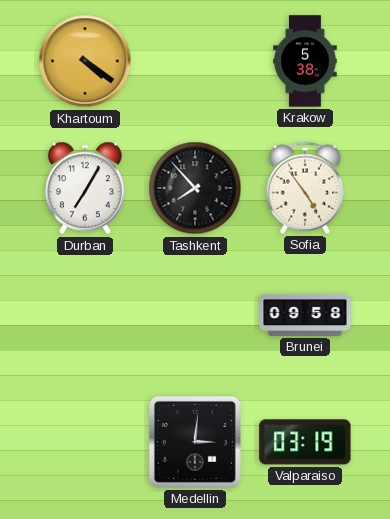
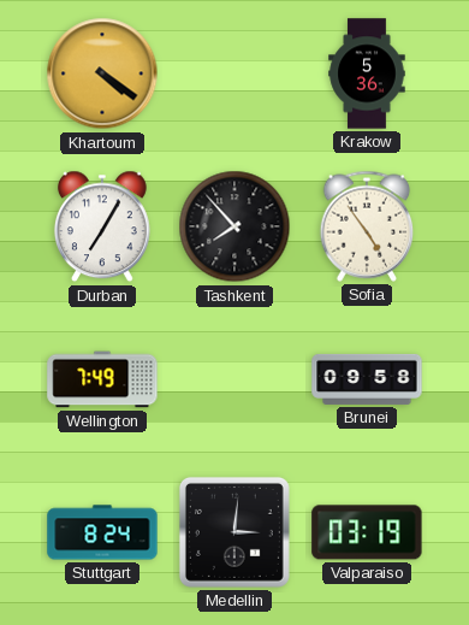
Krakow: 5:38 -> 5:36 (367, 73)
Wellington: none -> 7:49 (102, 379)
Stuttgart: none -> 8:24 (102, 532)
